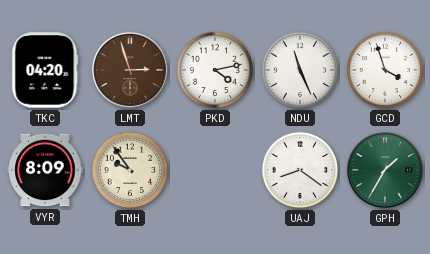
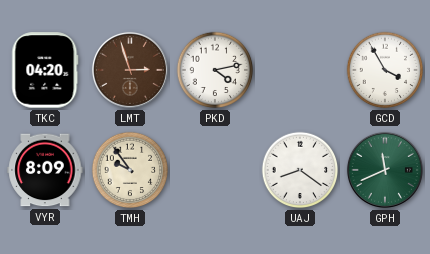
NDU: 11:26 -> none (300, 70)
GCD: 3:57 -> 3:55 (385, 70)
GPH: 1:35 -> 11:41 (385, 170)
